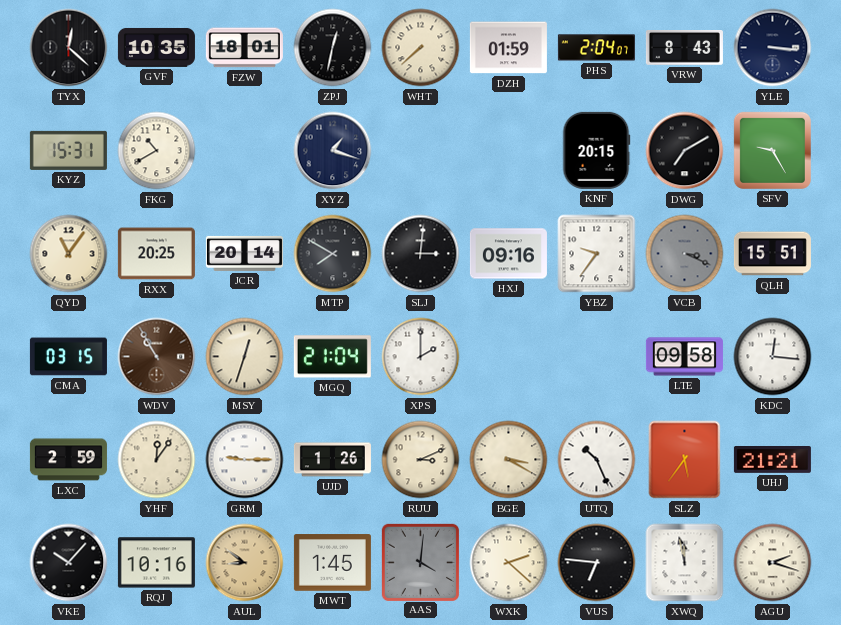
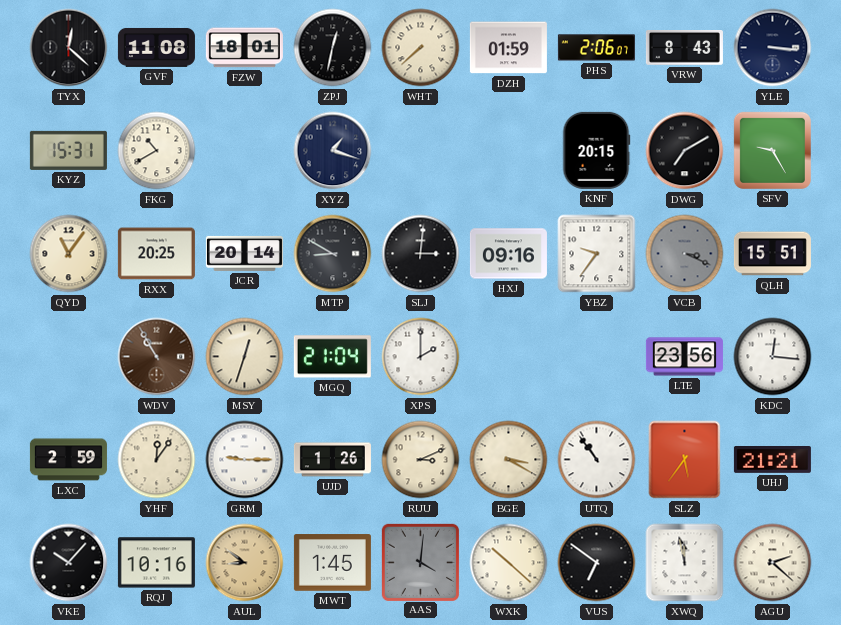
GVF: 10:35 -> 11:08 (156, 47)
PHS: 2:04 -> 2:06 (596, 48)
MTP: 7:50 -> 8:50 (333, 254)
CMA: 03:15 -> none (68, 357)
LTE: 09:58 -> 23:56 (684, 357)
UTQ: 10:26 -> 10:54 (597, 460)
WXK: 2:22 -> 10:22 (509, 563)
VUS: 6:46 -> 6:51 (597, 563)
AGU: 2:18 -> 2:22 (773, 563)
